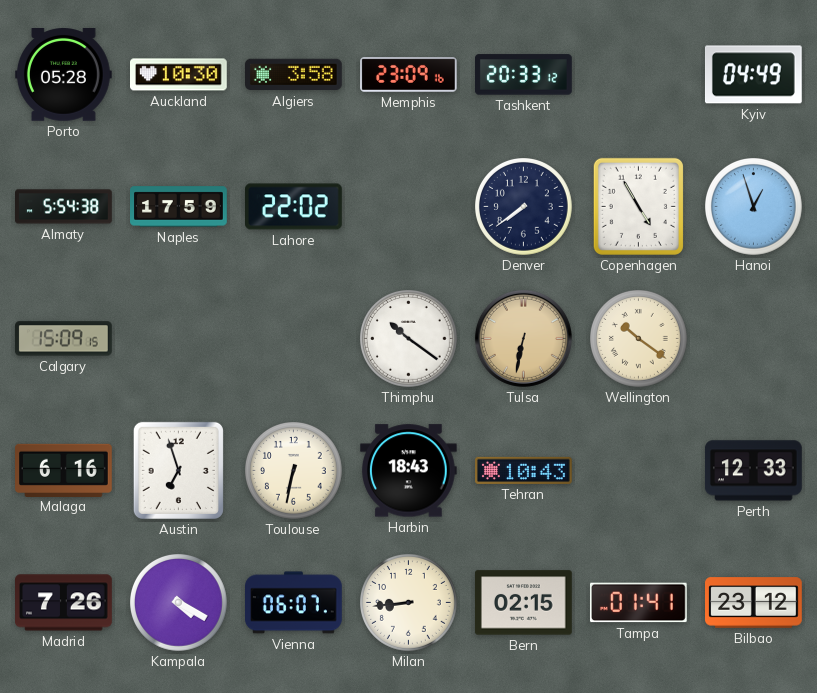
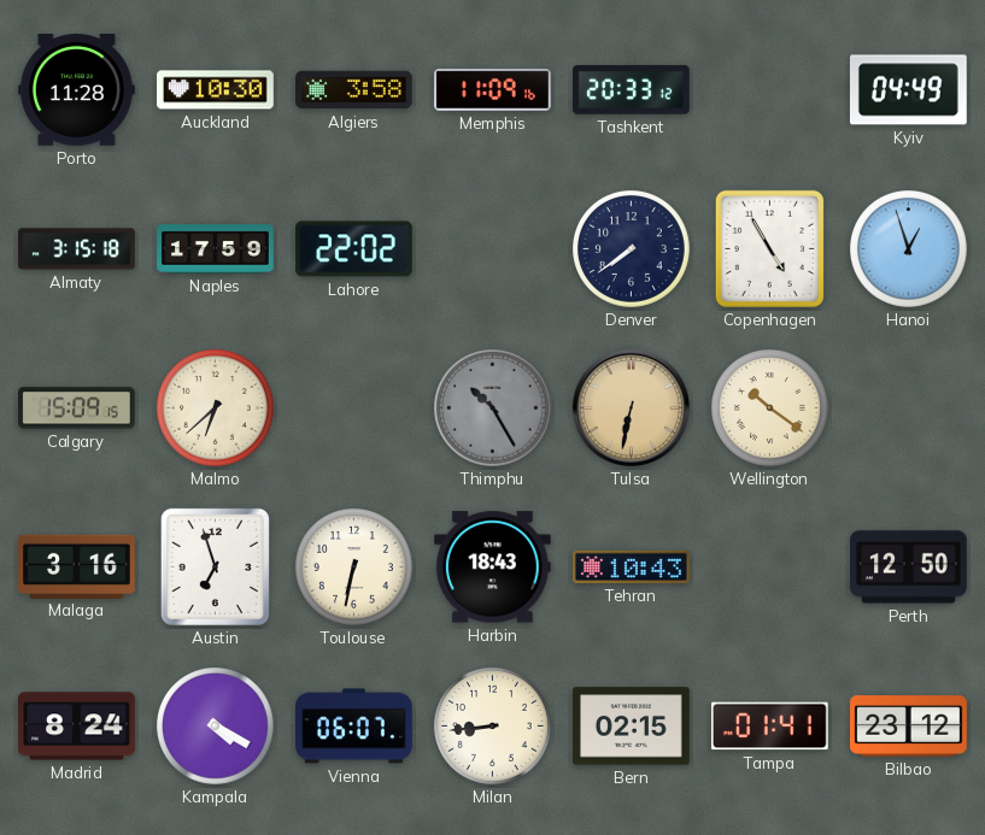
Porto: 05:28 -> 11:28 (76, 90)
Memphis: 23:09 -> 11:09 (493, 90)
Almaty: 5:54 -> 3:15 (77, 249)
Malmo: none -> 6:38 (216, 408)
Thimphu: 10:21 -> 10:25 (493, 408)
Thimphu dial: white -> grey (493, 408)
Malaga: 6:16 -> 3:16 (77, 566)
Perth: 12:33 -> 12:50 (908, 568)
Madrid: 7:26 -> 8:24 (77, 727)
